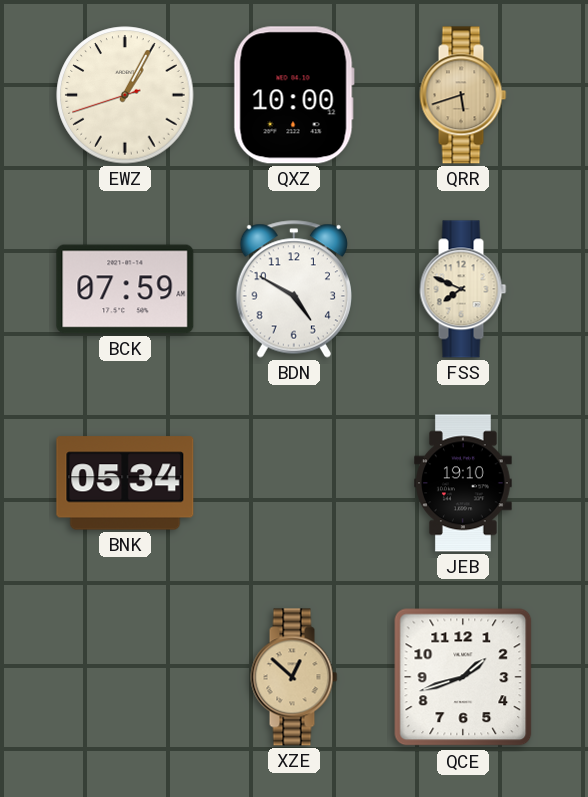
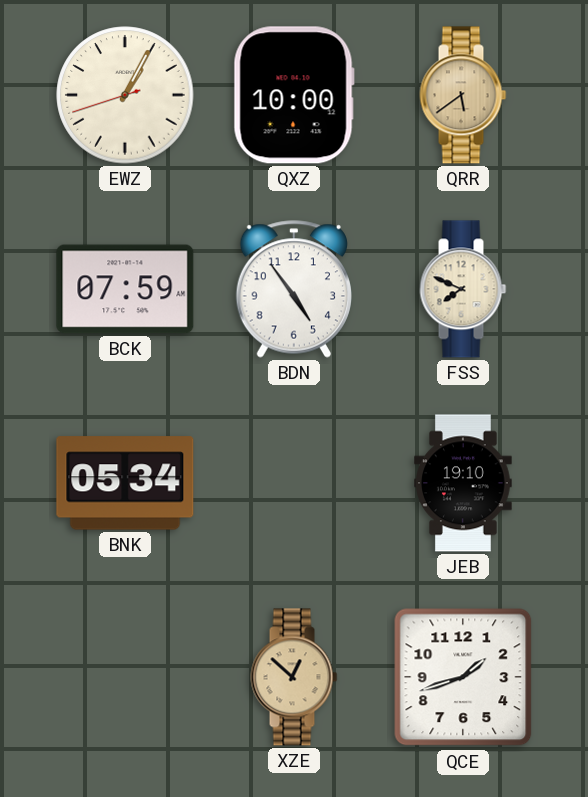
QRR: 5:42 -> 5:39 (463, 95)
BDN: 4:50 -> 4:54 (294, 289)
